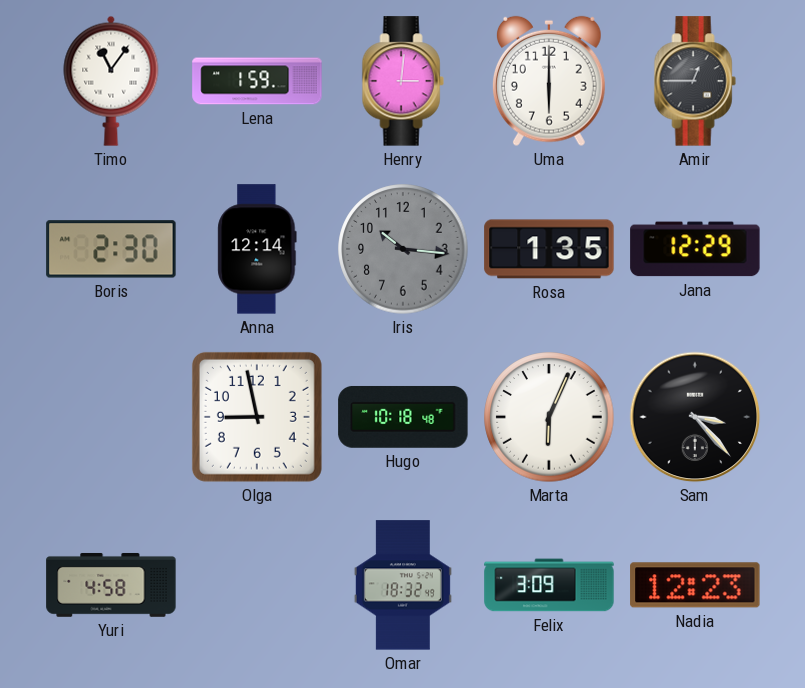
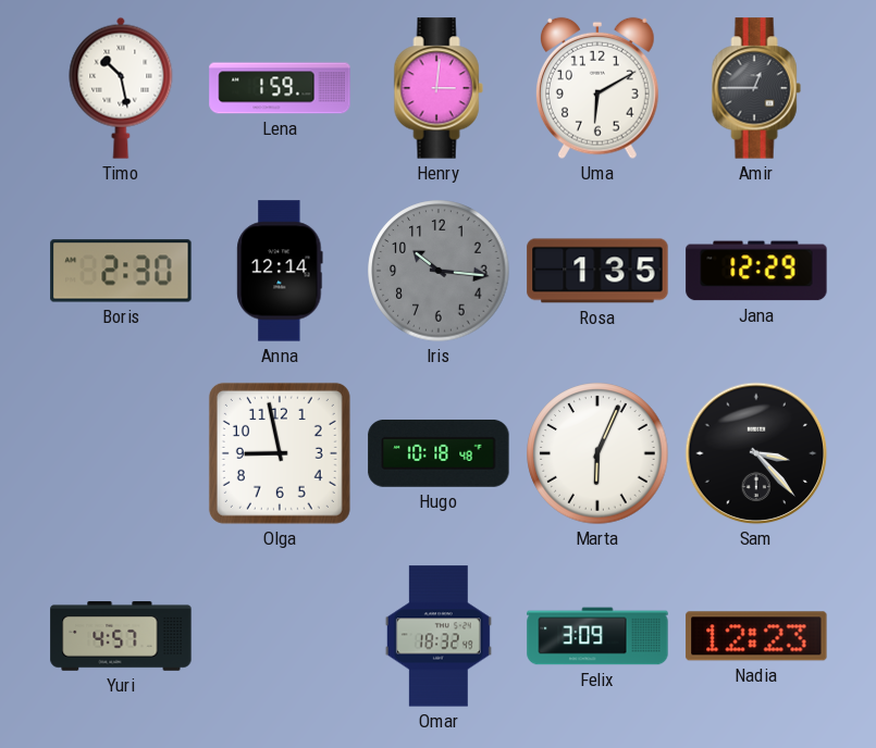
Timo: 11:06 -> 10:28 (121, 88)
Uma: 6:00 -> 6:10 (597, 88)
Yuri: 4:58 -> 4:57 (121, 636)
